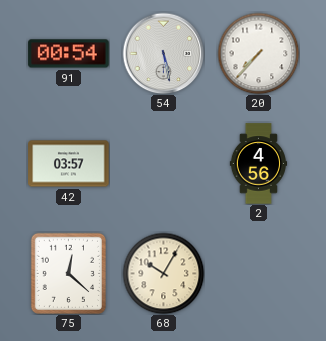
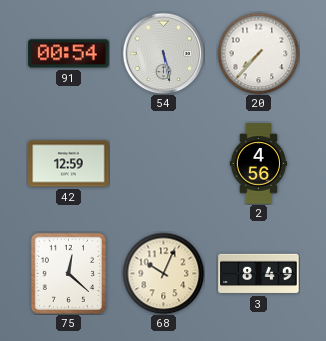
42: 03:57 -> 12:59 (69, 164)
68: 10:05 -> 10:04 (163, 273)
3: none -> 8:49 (259, 274)
